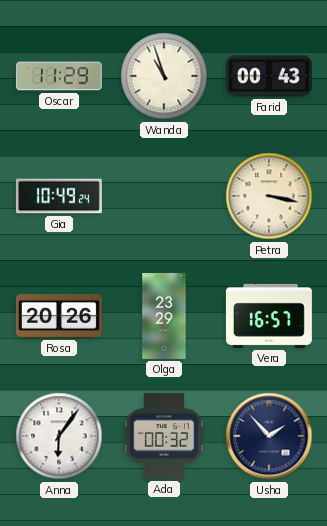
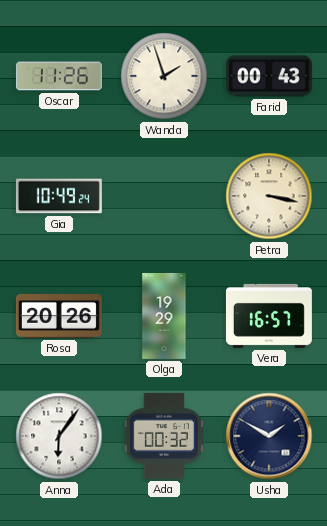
Oscar: 11:29 -> 11:26 (59, 76)
Wanda: 10:57 -> 1:57 (164, 76)
Olga: 23:29 -> 19:29 (164, 316)
Usha: 1:53 -> 1:50 (269, 436)
